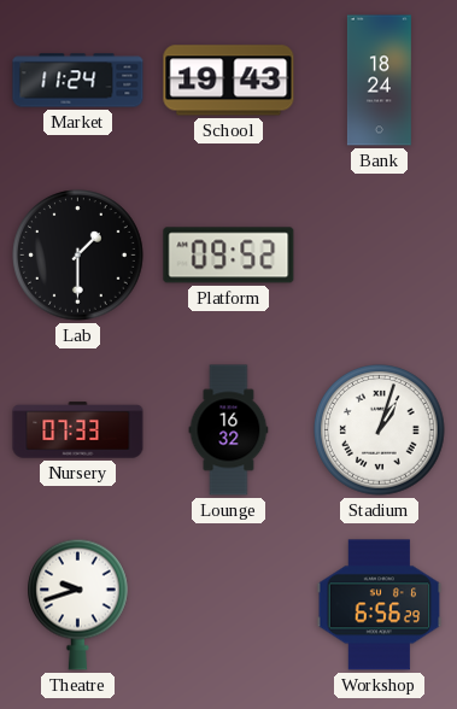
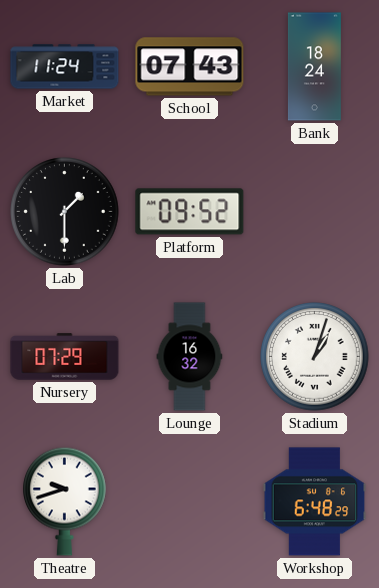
School: 19:43 -> 07:43 (190, 67)
Nursery: 07:33 -> 07:29 (65, 357)
Workshop: 6:56 -> 6:48 (315, 502)
